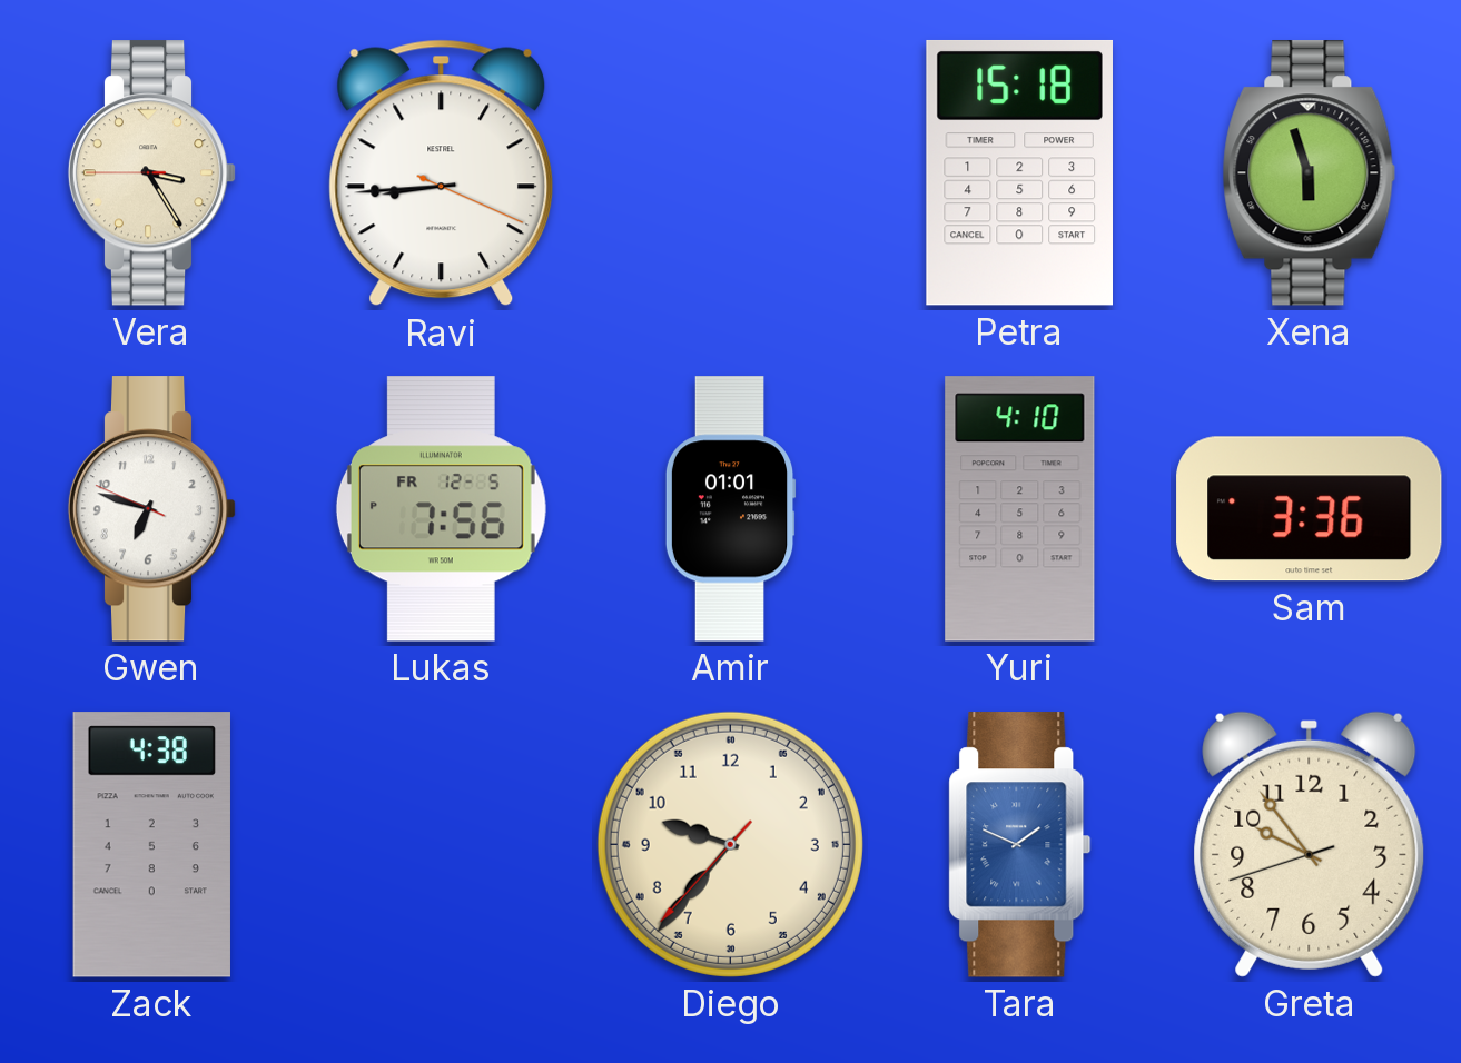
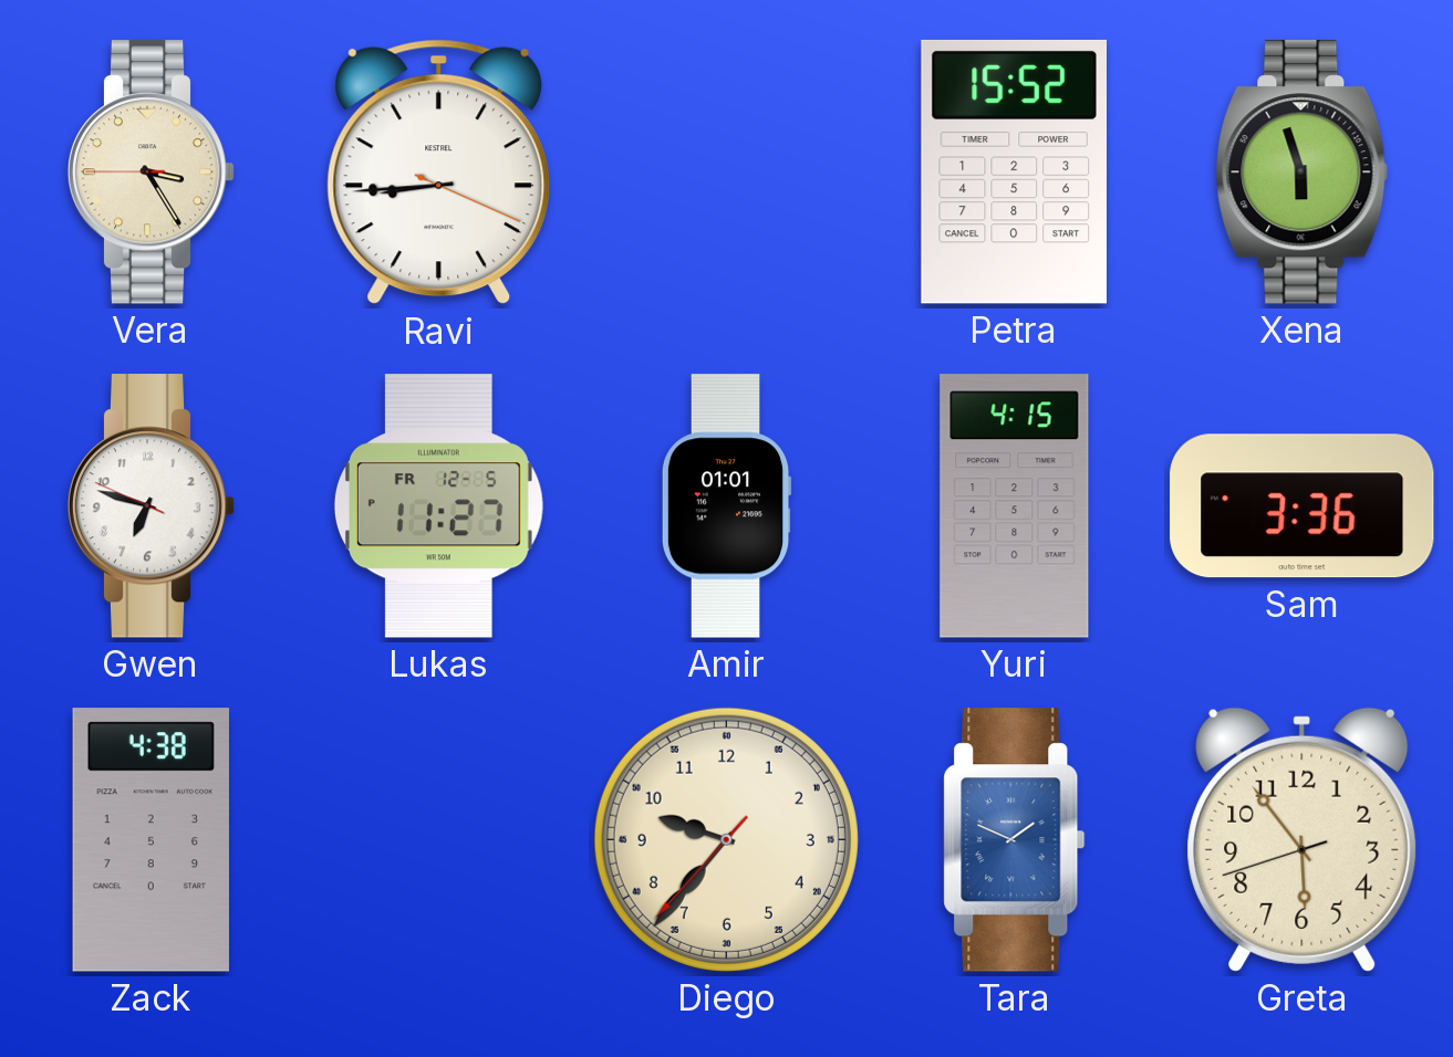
Petra: 15:18 -> 15:52 (1014, 171)
Lukas: 7:56 -> 11:27 (438, 506)
Yuri: 4:10 -> 4:15 (1015, 506)
Greta: 9:53 -> 5:53 (1302, 839)
